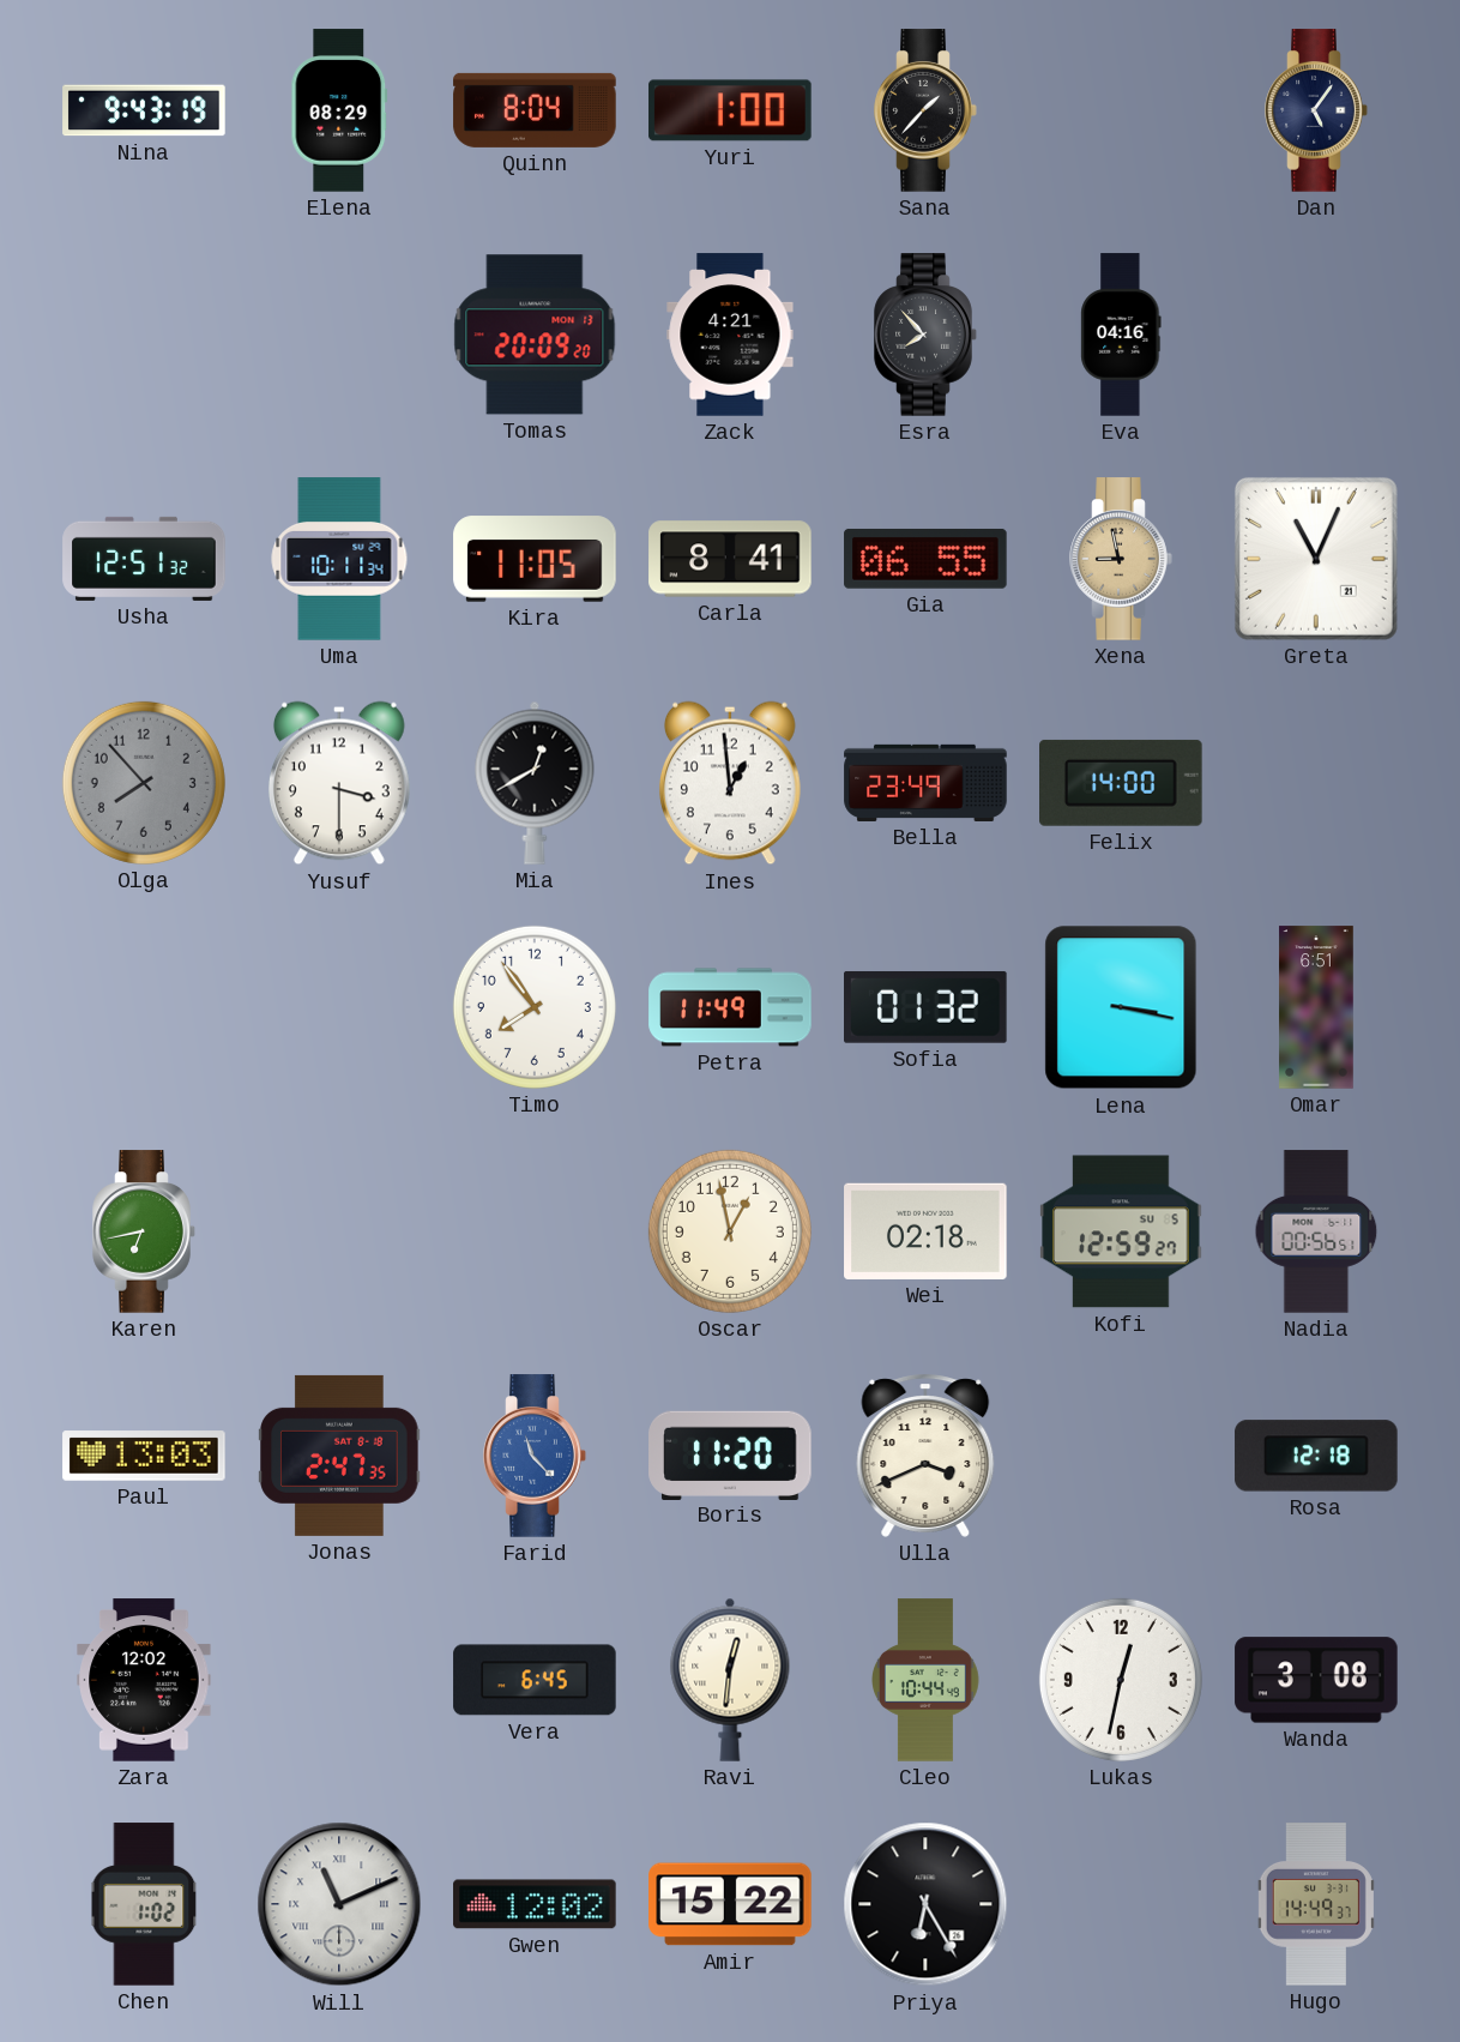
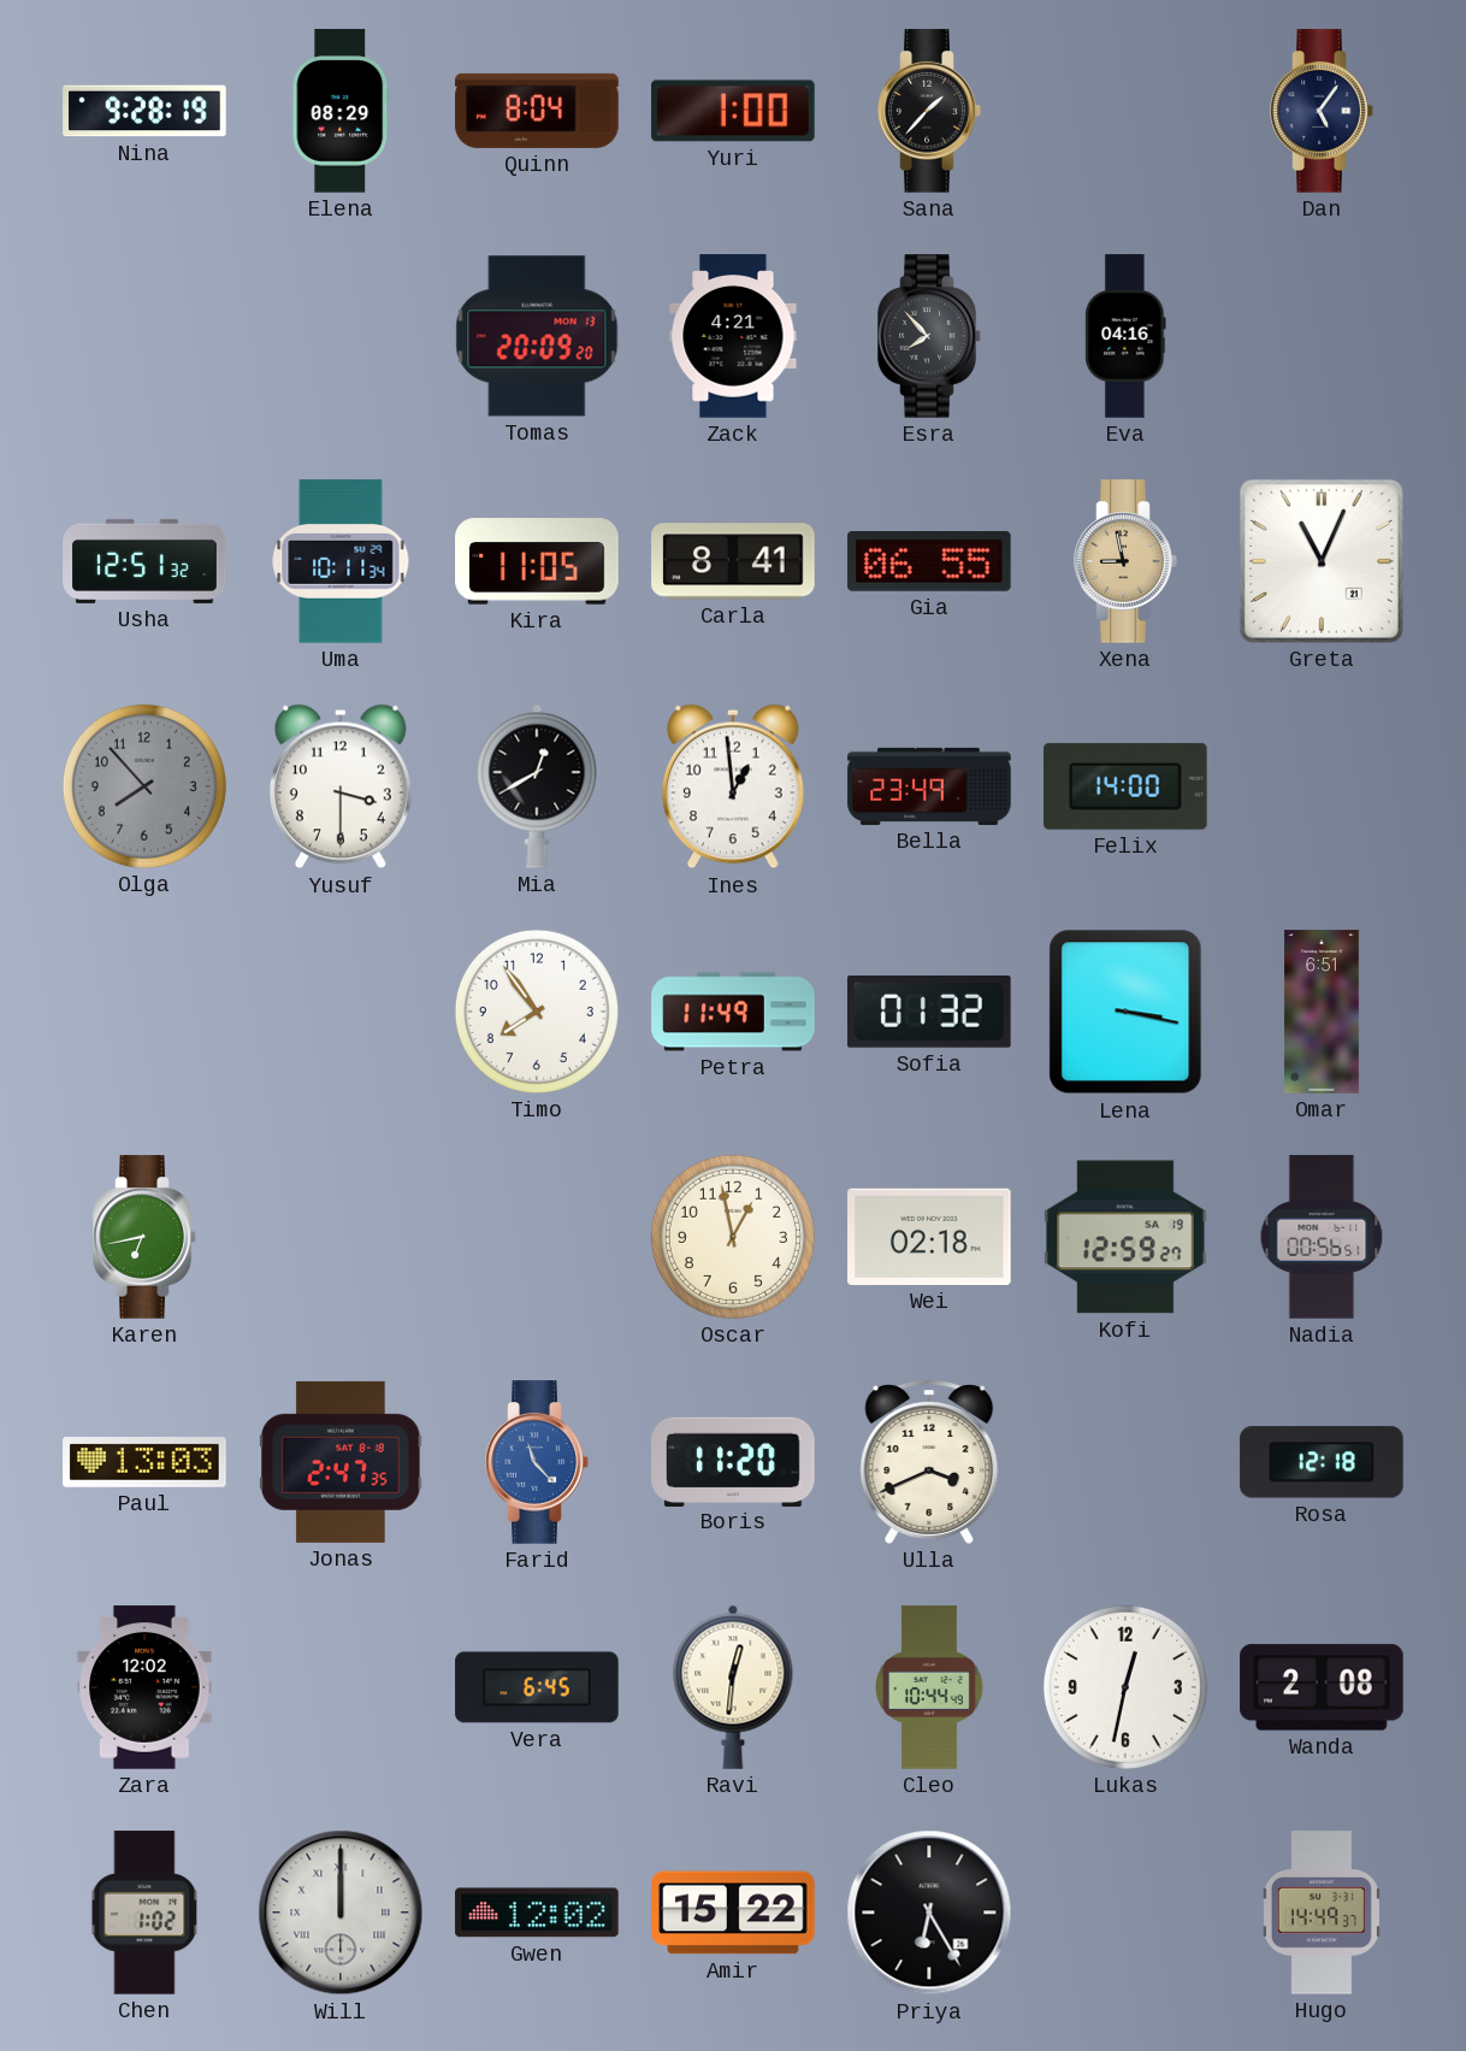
Nina: 9:43 -> 9:28 (144, 111)
Kofi date: SU 5 -> SA 19 (1125, 1237)
Wanda: 3:08 -> 2:08 (1322, 1687)
Will: 11:11 -> 12:00 (341, 1913)
